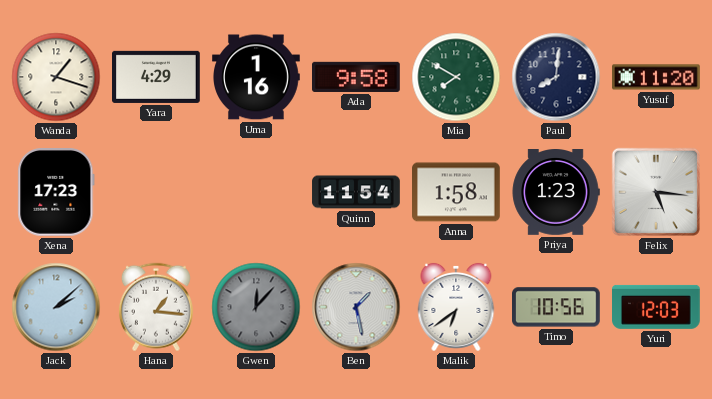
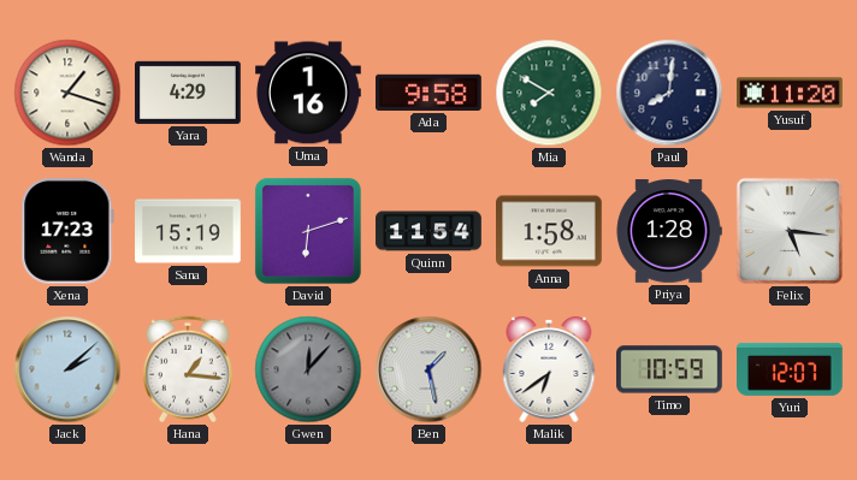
Sana: none -> 15:19 (188, 231)
David: none -> 6:12 (308, 231)
Priya: 1:23 -> 1:28 (669, 231)
Timo: 10:56 -> 10:59 (670, 369)
Yuri: 12:03 -> 12:07 (791, 369)
